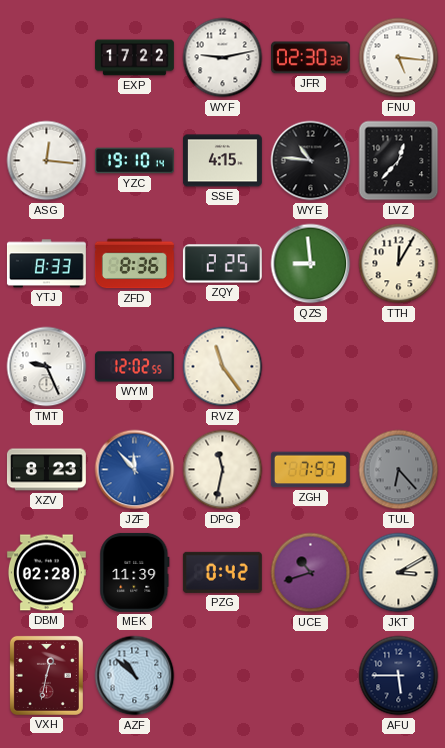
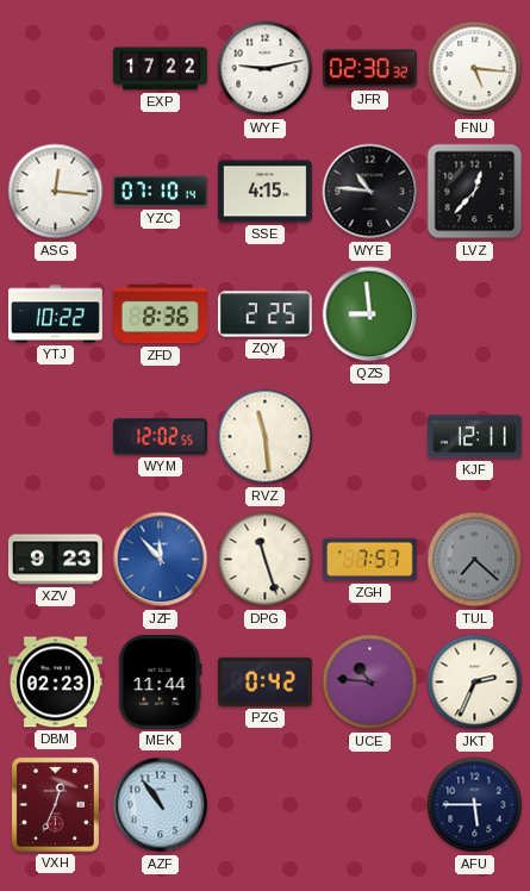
YZC: 19:10 -> 07:10 (160, 192)
YTJ: 8:33 -> 10:22 (55, 314)
TTH: 12:05 -> none (399, 264)
TMT: 9:26 -> none (47, 367)
RVZ: 11:24 -> 11:29 (266, 437)
KJF: none -> 12:11 (474, 437)
XZV: 8:23 -> 9:23 (55, 560)
DPG: 11:32 -> 11:27 (266, 560)
TUL: 6:23 -> 7:22 (475, 560)
DBM: 02:28 -> 02:23 (55, 683)
MEK: 11:39 -> 11:44 (161, 681)
UCE: 10:42 -> 10:46 (370, 683)
JKT: 3:10 -> 2:34 (475, 683)
VXH: 12:32 -> 12:34 (55, 804)
AZF: 10:52 -> 10:54 (161, 805)
